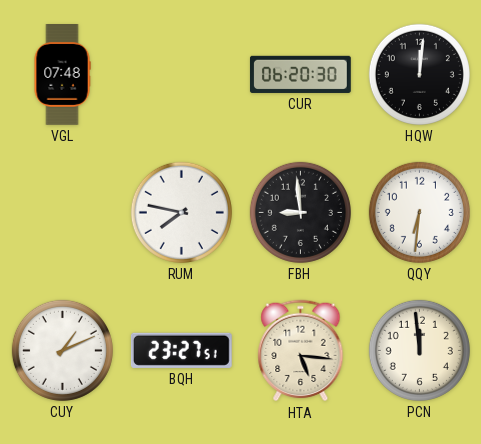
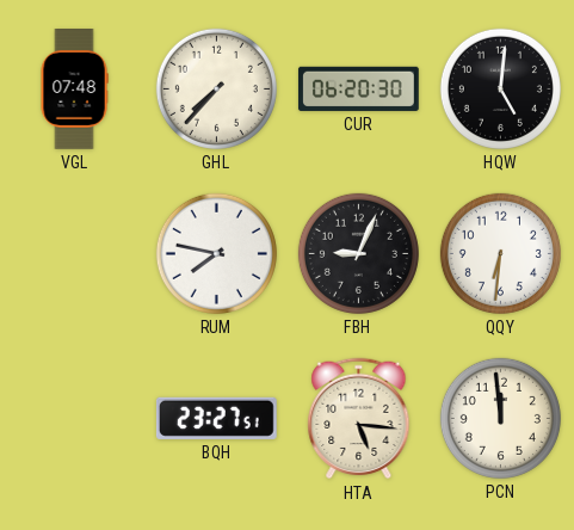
GHL: none -> 7:37 (216, 88)
HQW: 12:01 -> 5:01 (500, 88)
FBH: 8:59 -> 9:04 (358, 253)
CUY: 1:11 -> none (62, 350)
